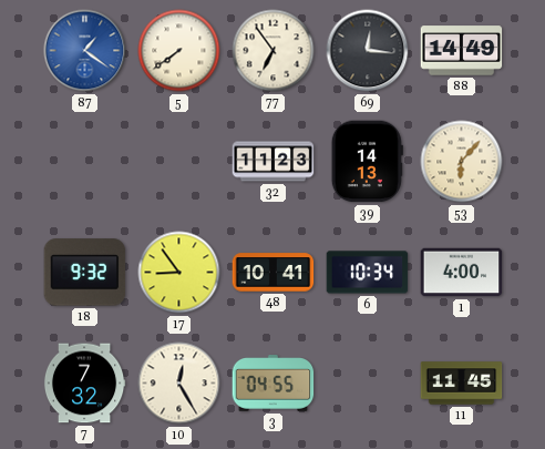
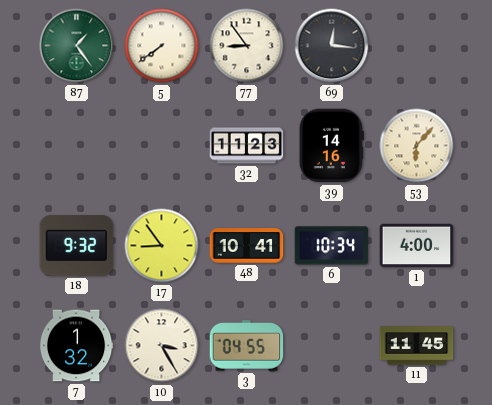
87: 1:21 -> 1:24 (77, 46)
87 dial: blue -> green (77, 46)
77: 6:54 -> 8:54 (247, 46)
88: 14:49 -> none (462, 51)
39: 14:13 -> 14:16 (331, 146)
7: 7:32 -> 1:32 (76, 346)
10: 12:25 -> 3:25 (162, 346)
